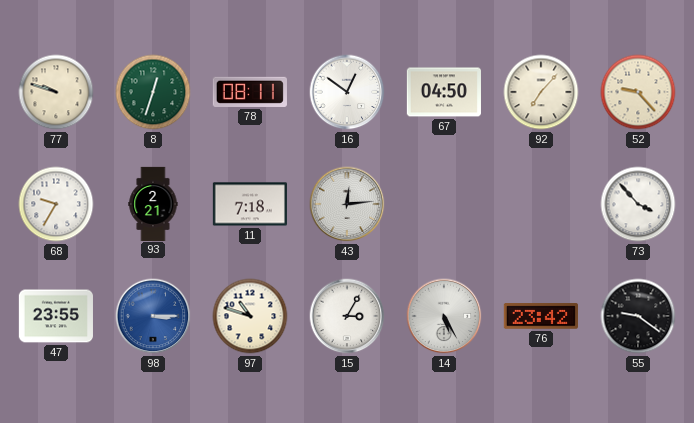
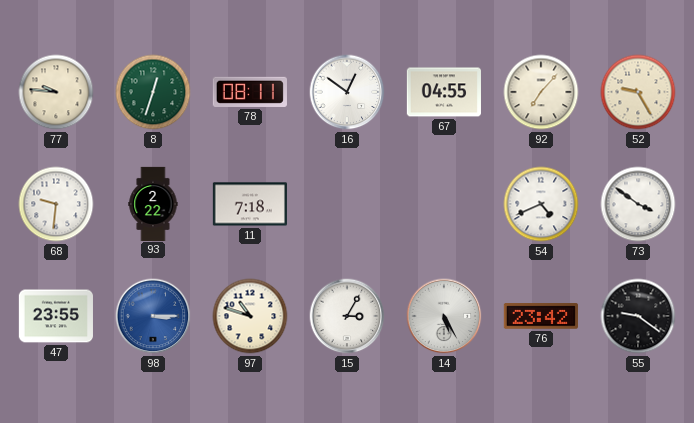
77: 9:48 -> 9:46 (56, 92)
67: 04:50 -> 04:55 (443, 92)
52: 9:23 -> 9:25 (638, 92)
68: 9:35 -> 9:31 (56, 204)
93: 2:21 -> 2:22 (153, 203)
43: 12:14 -> none (347, 204)
54: none -> 4:41 (541, 204)
73: 3:53 -> 3:51 (638, 204)
